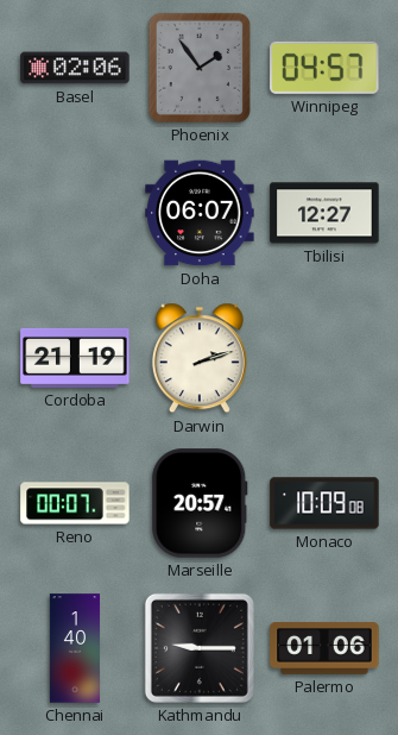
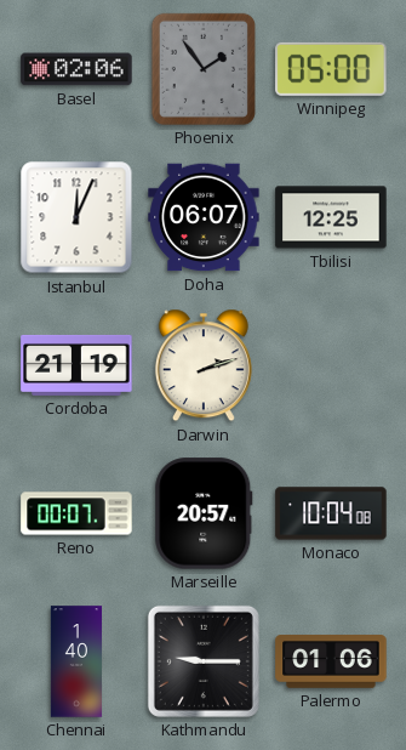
Winnipeg: 04:57 -> 05:00 (331, 69)
Istanbul: none -> 12:04 (76, 217)
Tbilisi: 12:27 -> 12:25 (331, 217)
Monaco: 10:09 -> 10:04 (331, 513)
